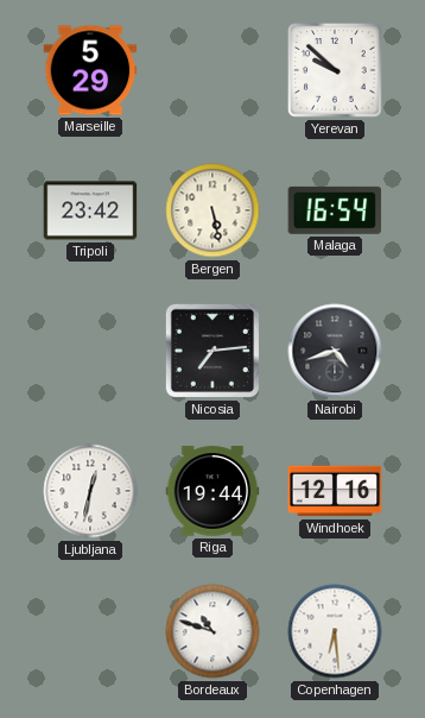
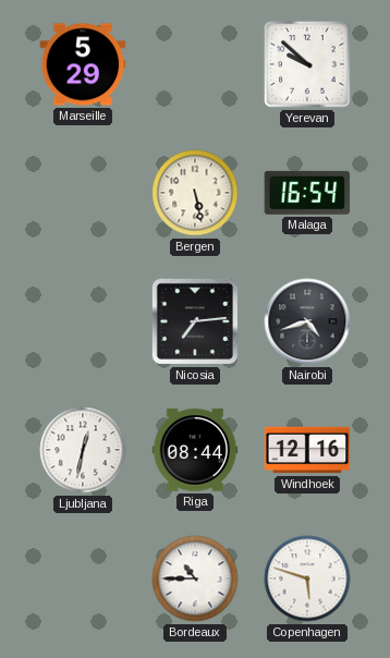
Tripoli: 23:42 -> none (90, 210)
Riga: 19:44 -> 08:44 (195, 450)
Bordeaux: 10:48 -> 10:45 (195, 578)
Copenhagen: 6:29 -> 5:48 (307, 578)
